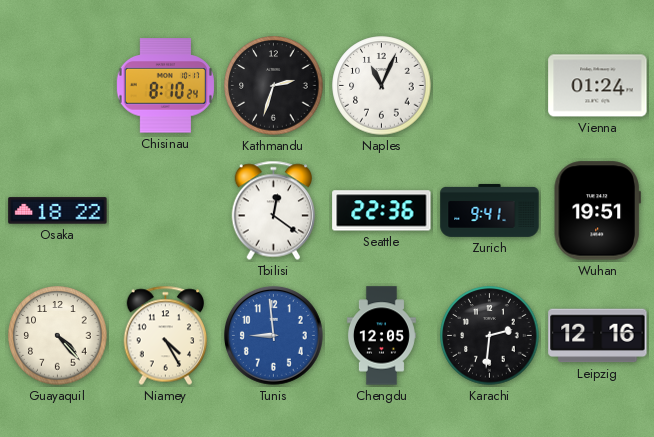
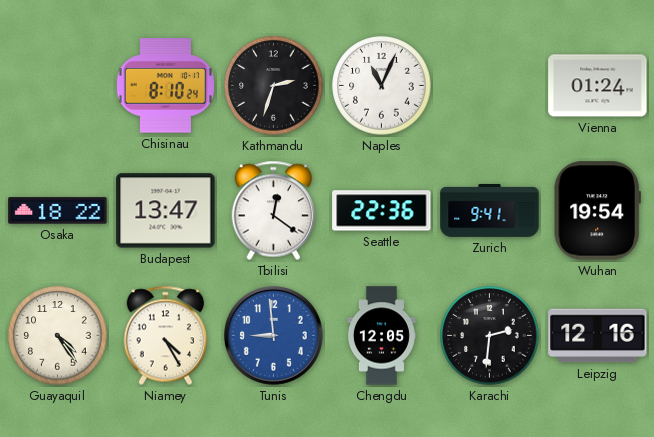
Budapest: none -> 13:47 (166, 211)
Wuhan: 19:51 -> 19:54 (597, 211)
Guayaquil: 4:23 -> 4:24 (58, 336)
